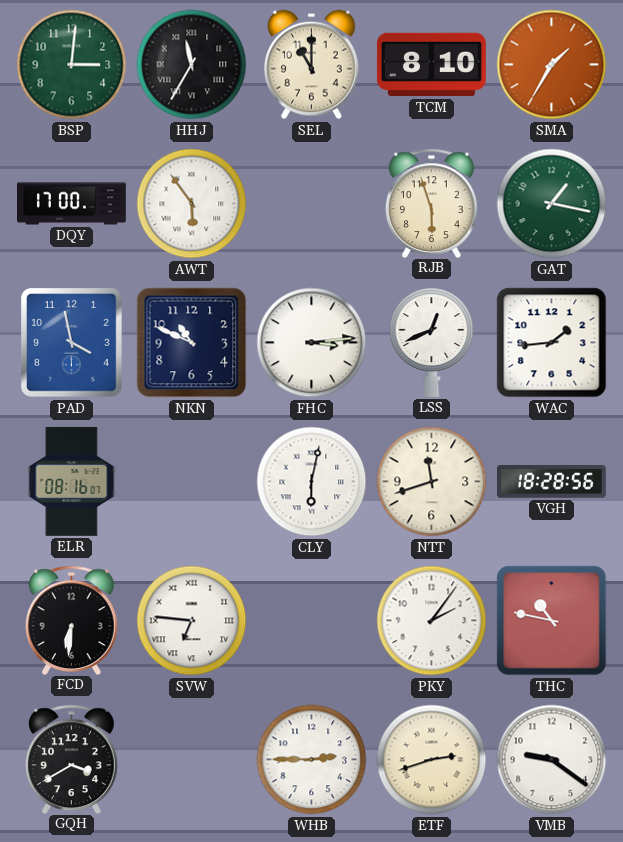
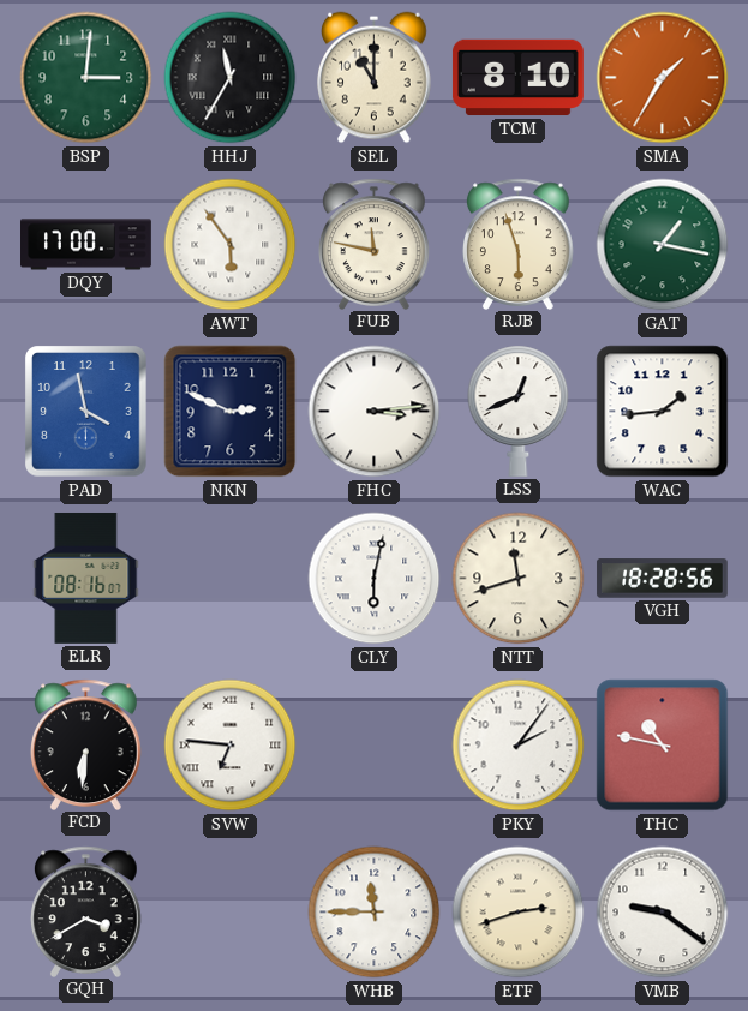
FUB: none -> 11:47 (375, 244)
NKN: 10:49 -> 2:49 (231, 412)
WHB: 2:45 -> 11:45 (375, 913)
